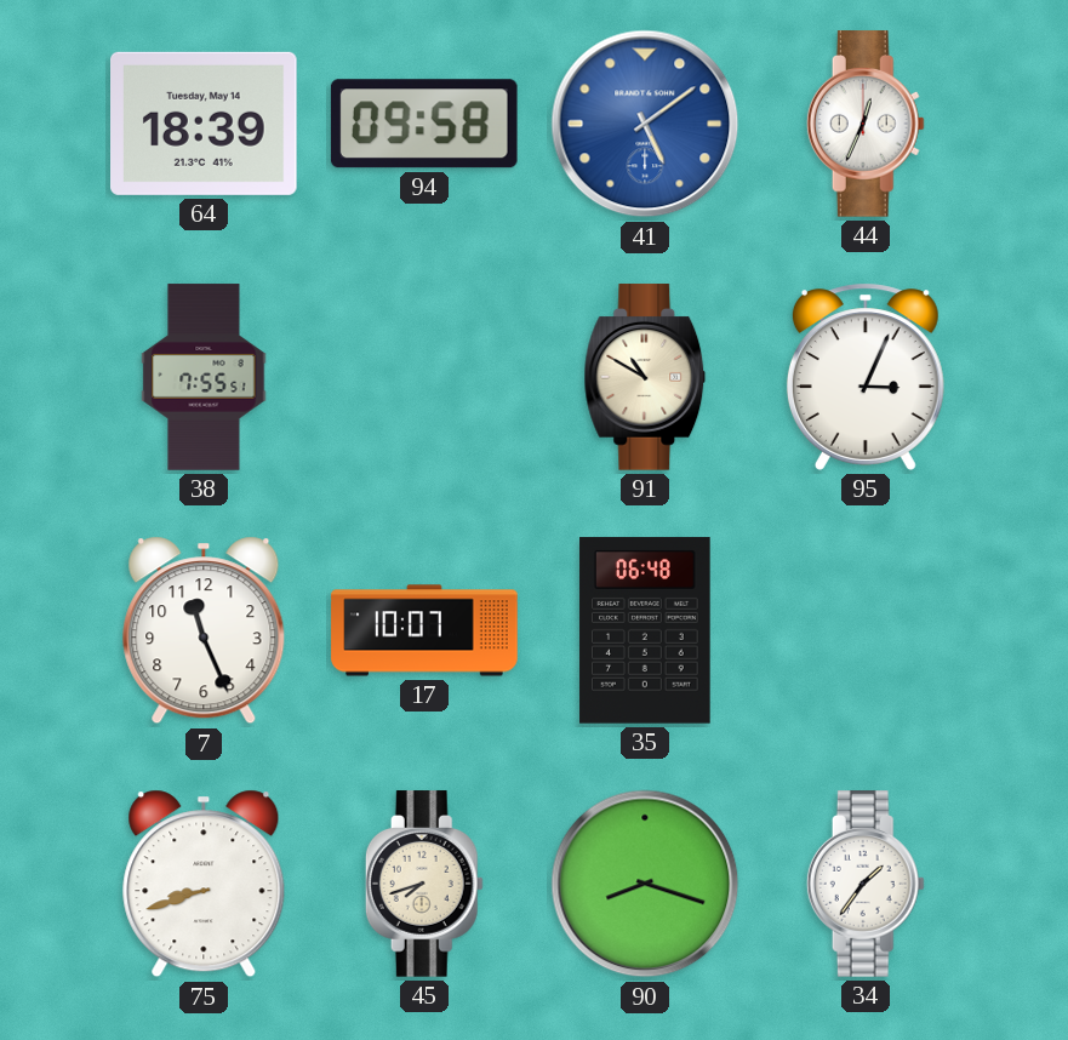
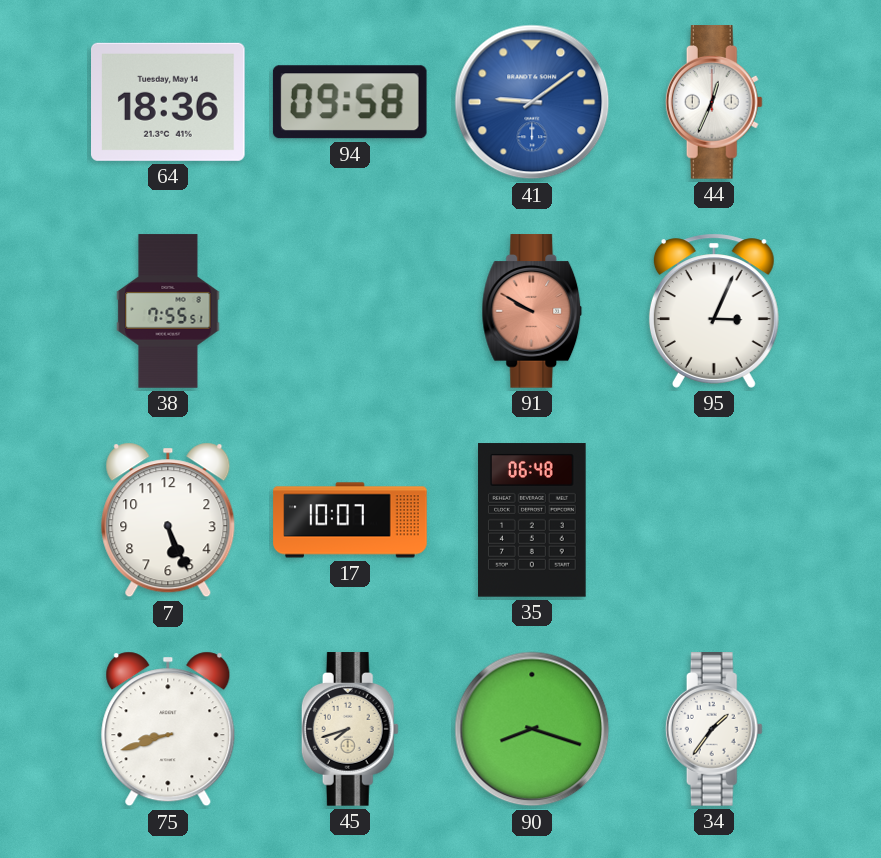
64: 18:39 -> 18:36 (169, 102)
41: 5:09 -> 9:09 (532, 102)
91: 10:50 -> 9:50 (532, 311)
91 dial: cream -> salmon (532, 311)
7: 11:26 -> 5:26 (168, 520)
